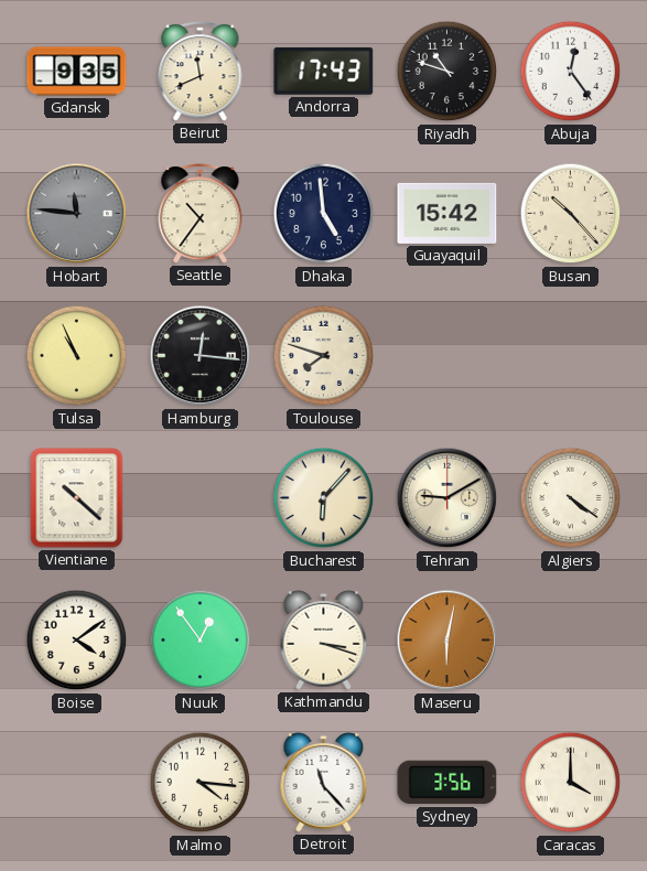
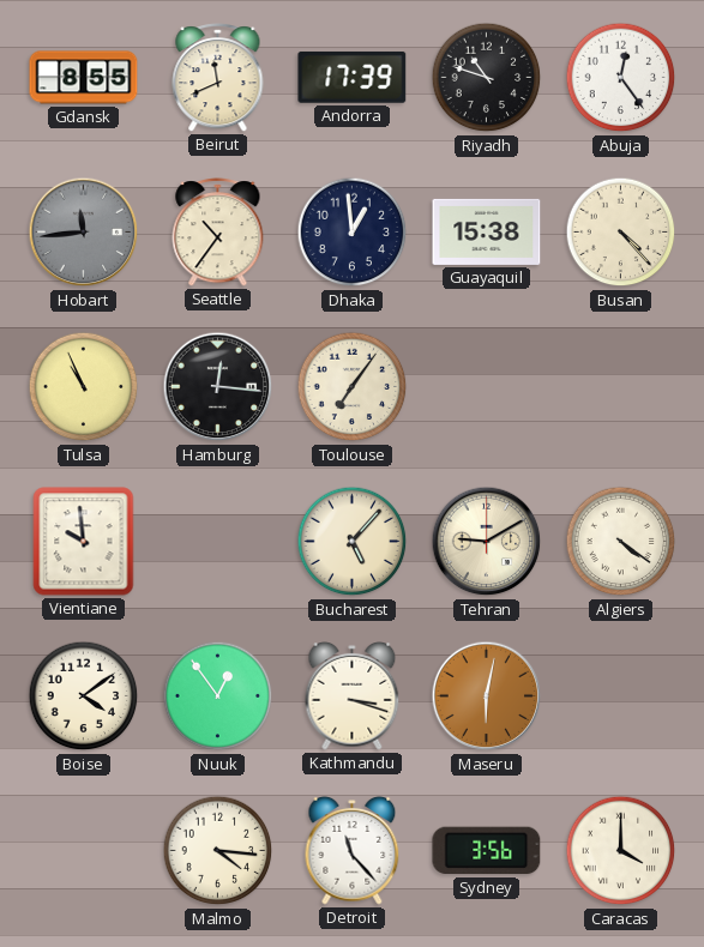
Gdansk: 9:35 -> 8:55 (84, 78)
Andorra: 17:43 -> 17:39 (353, 77)
Hobart: 11:46 -> 11:44 (84, 233)
Dhaka: 4:59 -> 12:59 (353, 233)
Guayaquil: 15:42 -> 15:38 (487, 231)
Busan: 10:23 -> 4:23 (621, 233)
Toulouse: 7:48 -> 7:06 (353, 387)
Vientiane: 10:22 -> 9:59 (84, 542)
Bucharest: 6:07 -> 5:07 (353, 542)
